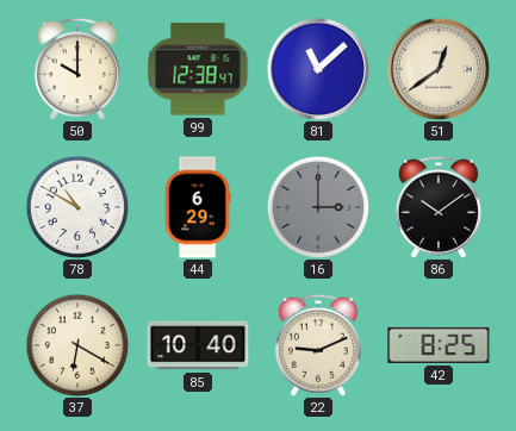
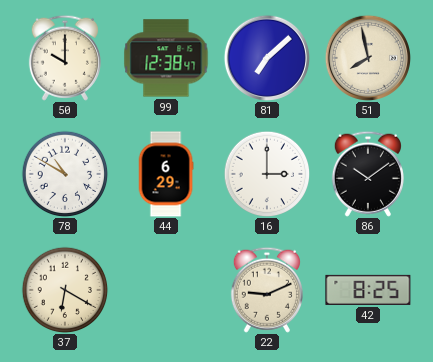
81: 11:08 -> 7:08 (267, 58)
51: 12:39 -> 7:58 (368, 58)
16 dial: grey -> white (267, 174)
85: 10:40 -> none (198, 345)
